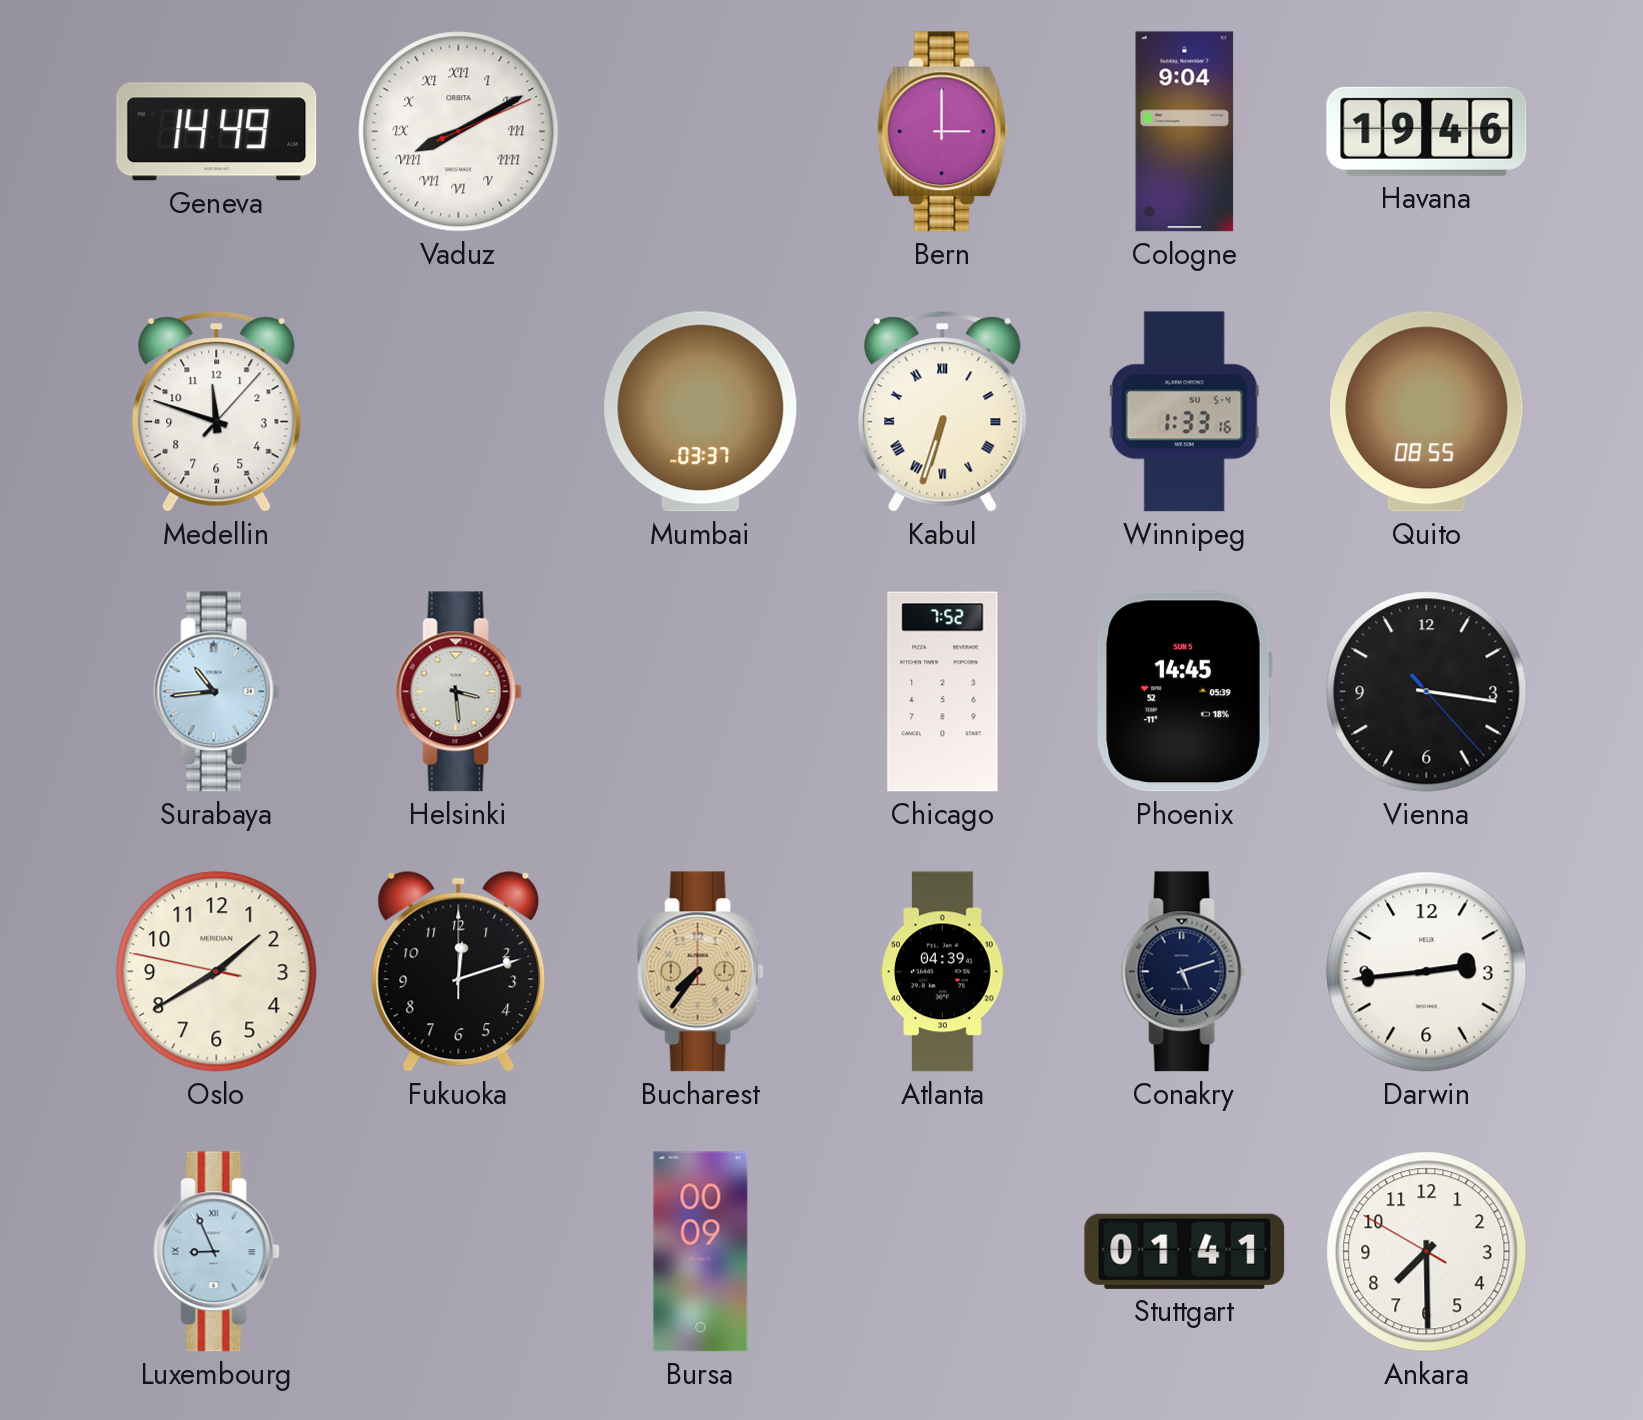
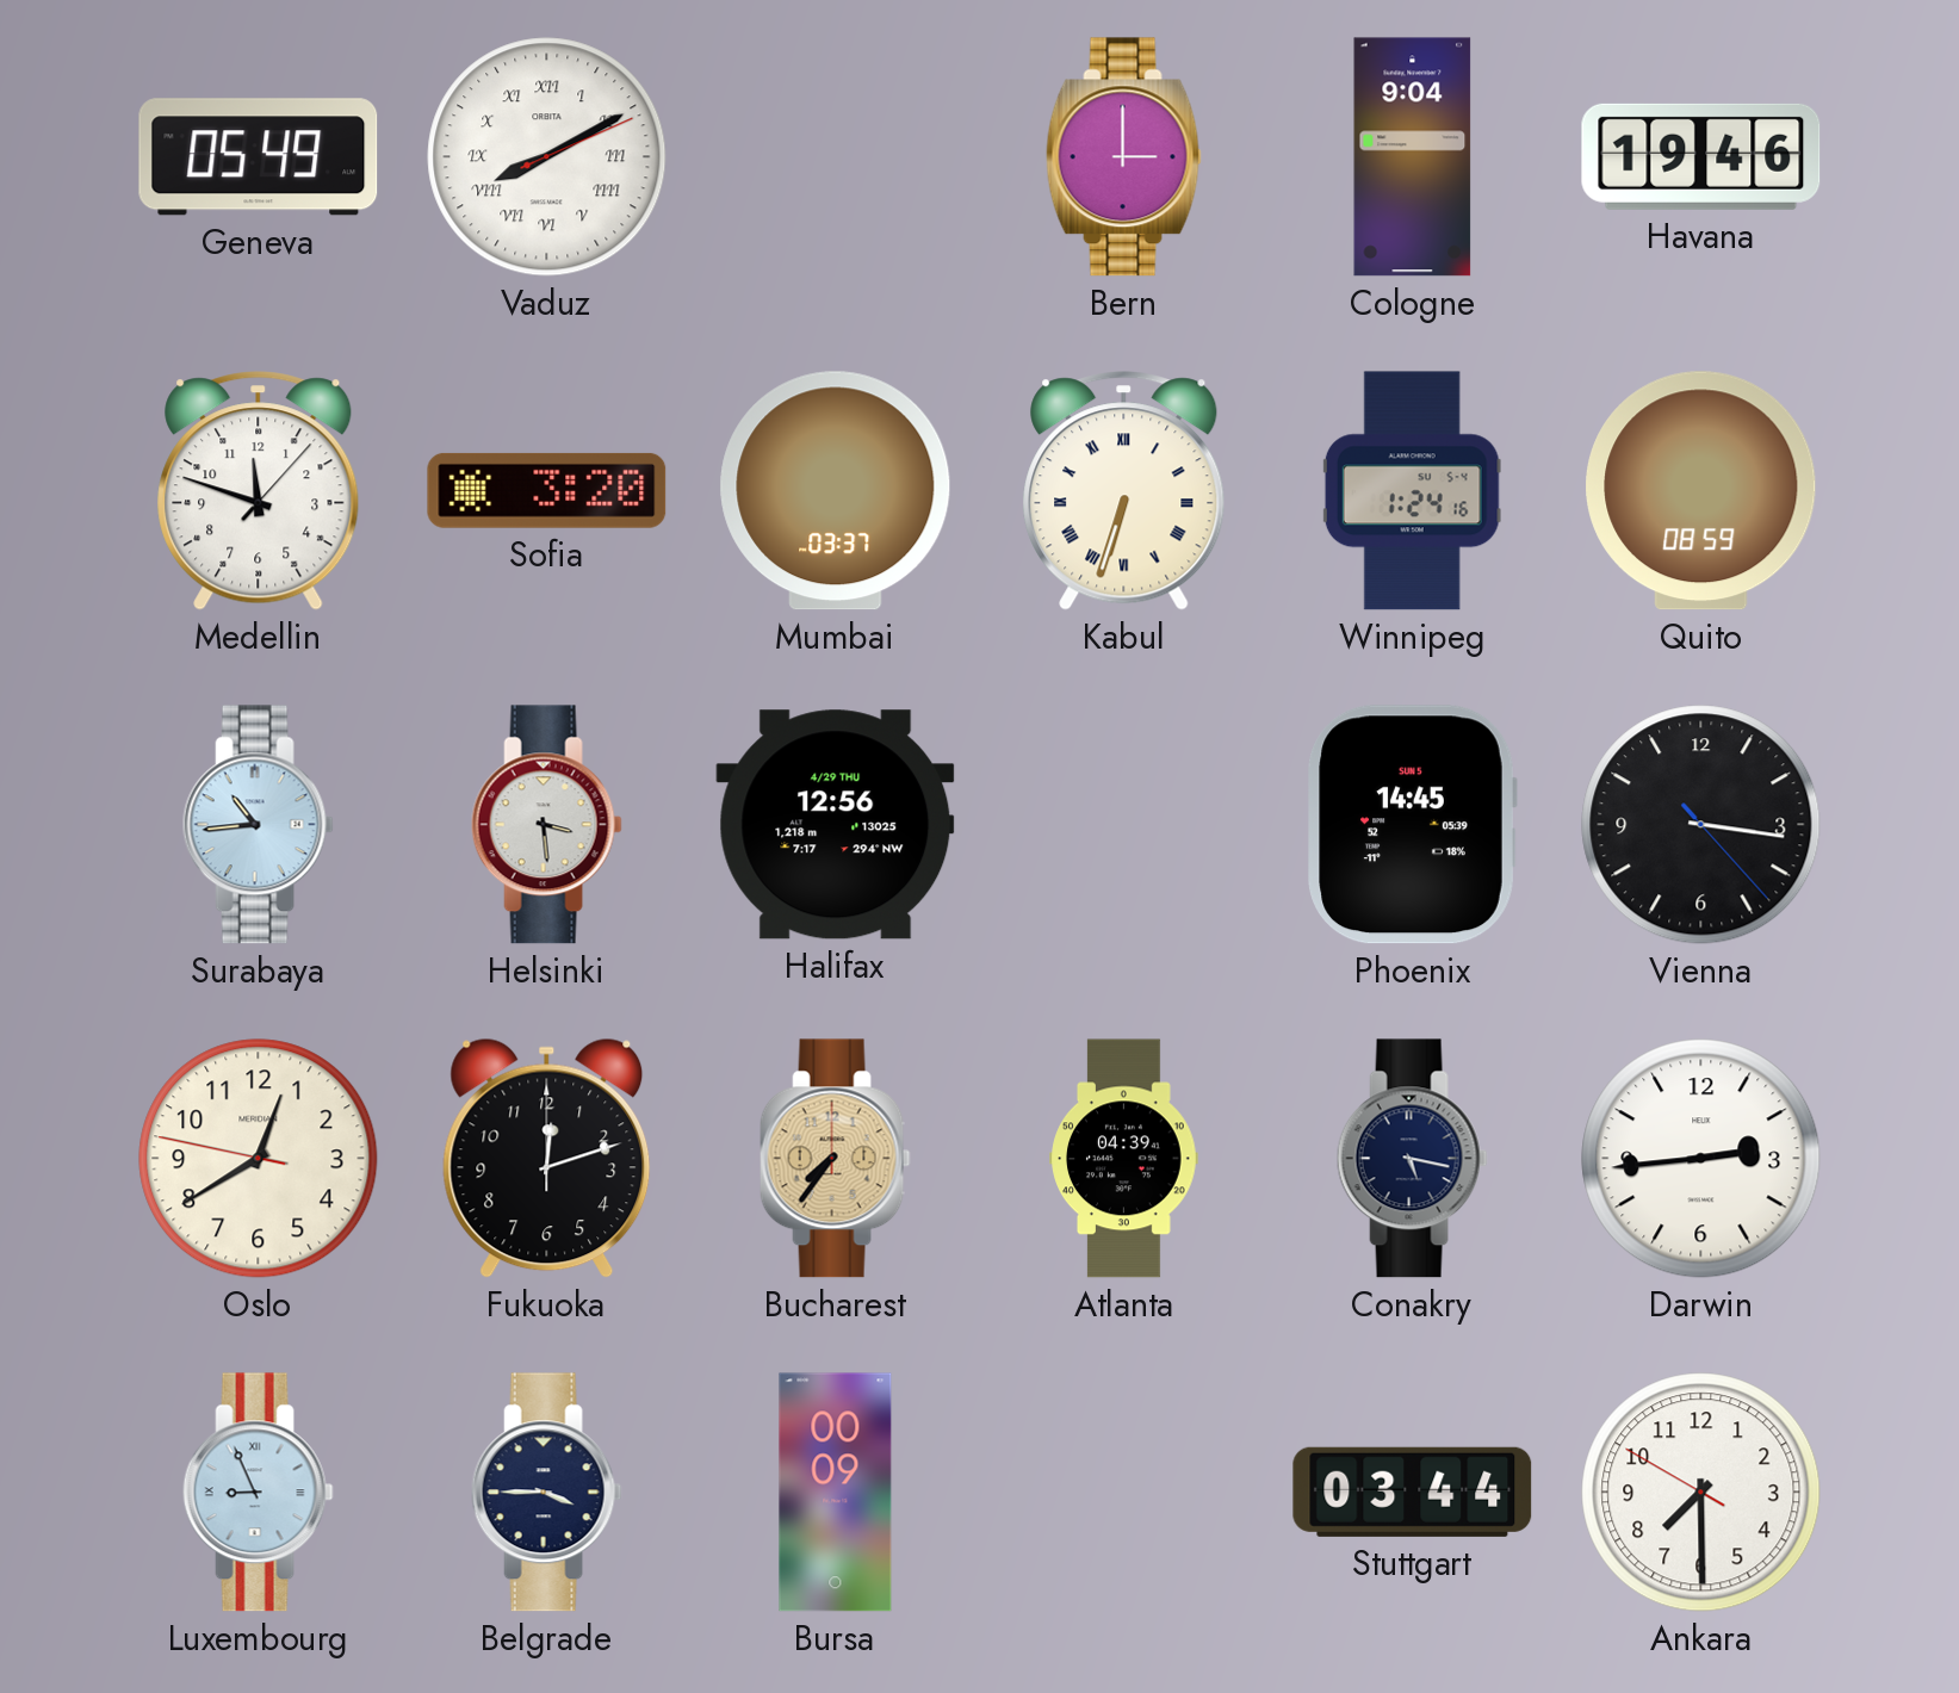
Geneva: 14:49 -> 05:49 (259, 157)
Sofia: none -> 3:20 (547, 490)
Winnipeg: 1:33 -> 1:24 (1412, 491)
Quito: 08:55 -> 08:59 (1701, 491)
Halifax: none -> 12:56 (836, 825)
Chicago: 7:52 -> none (943, 692)
Oslo: 1:39 -> 12:39 (259, 1159)
Conakry: 5:12 -> 5:17 (1412, 1159)
Belgrade: none -> 3:45 (546, 1493)
Stuttgart: 01:41 -> 03:44 (1413, 1492)
